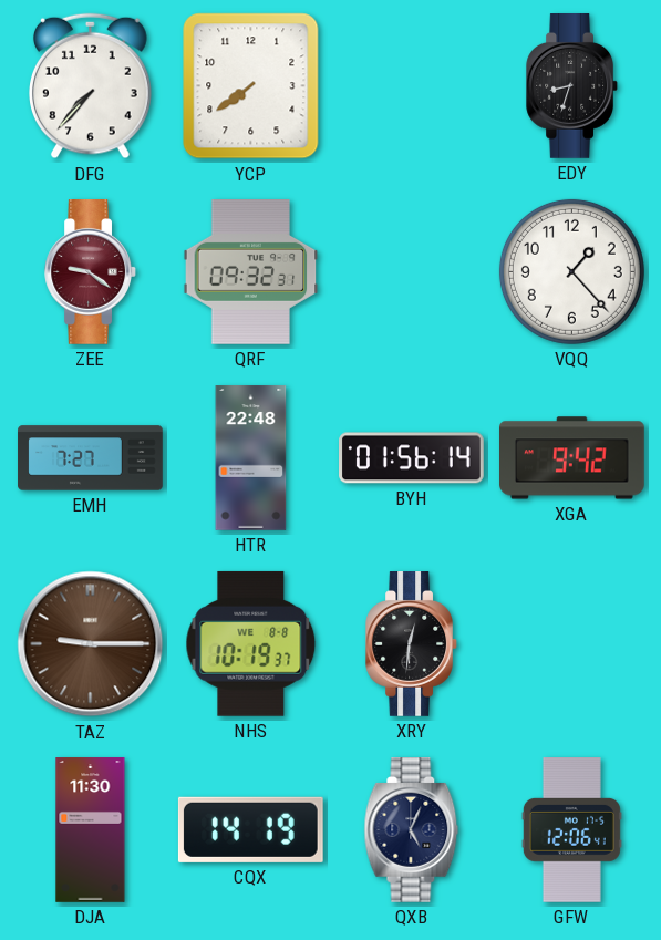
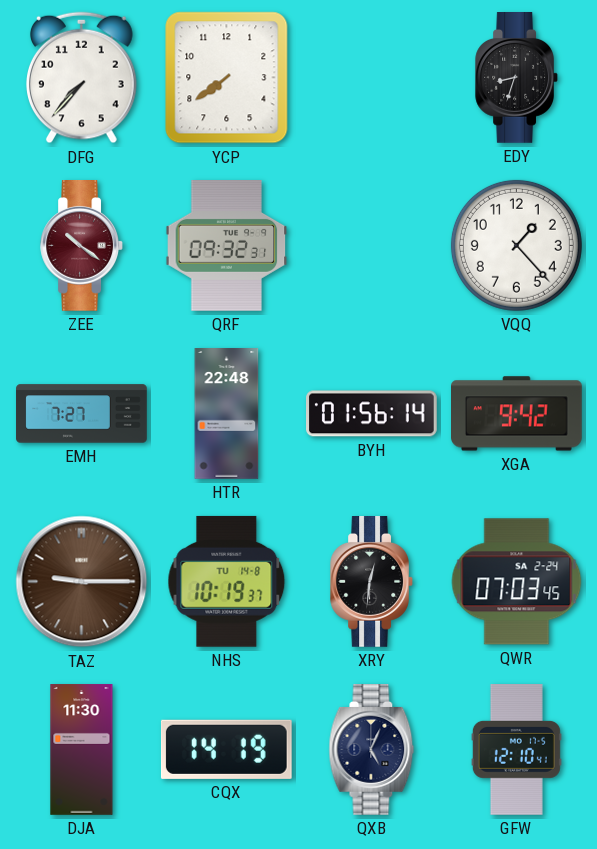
ZEE: 9:21 -> 10:21 (81, 246)
NHS date: WE 8-8 -> TU 14-8 (227, 581)
QWR: none -> 07:03 (517, 582)
GFW: 12:06 -> 12:10 (516, 750)
